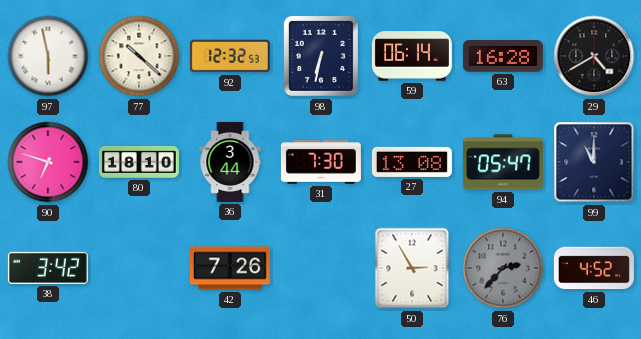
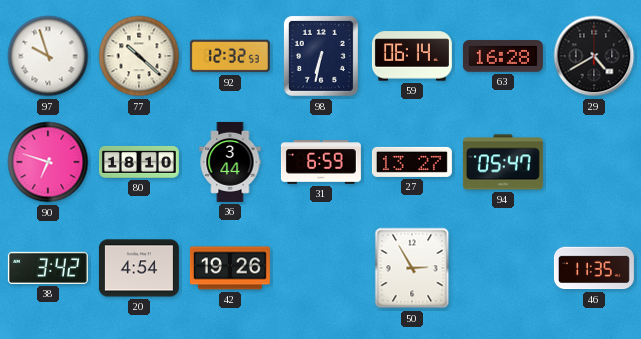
97: 5:58 -> 9:57 (48, 56)
31: 7:30 -> 6:59 (321, 163)
27: 13:08 -> 13:27 (412, 162)
99: 11:00 -> none (594, 162)
20: none -> 4:54 (139, 268)
42: 7:26 -> 19:26 (230, 268)
76: 2:37 -> none (503, 268)
46: 4:52 -> 11:35 (594, 268)
